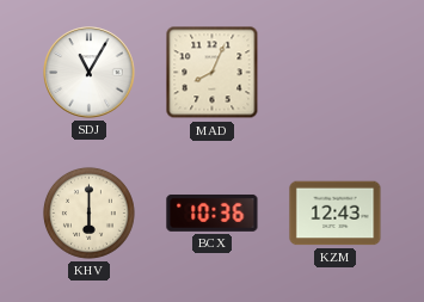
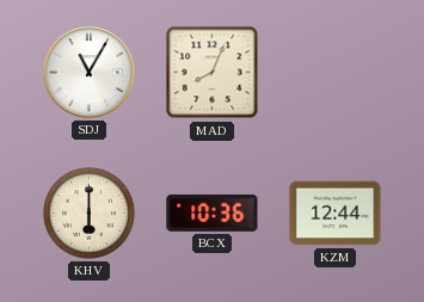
KZM: 12:43 -> 12:44 (336, 214)
